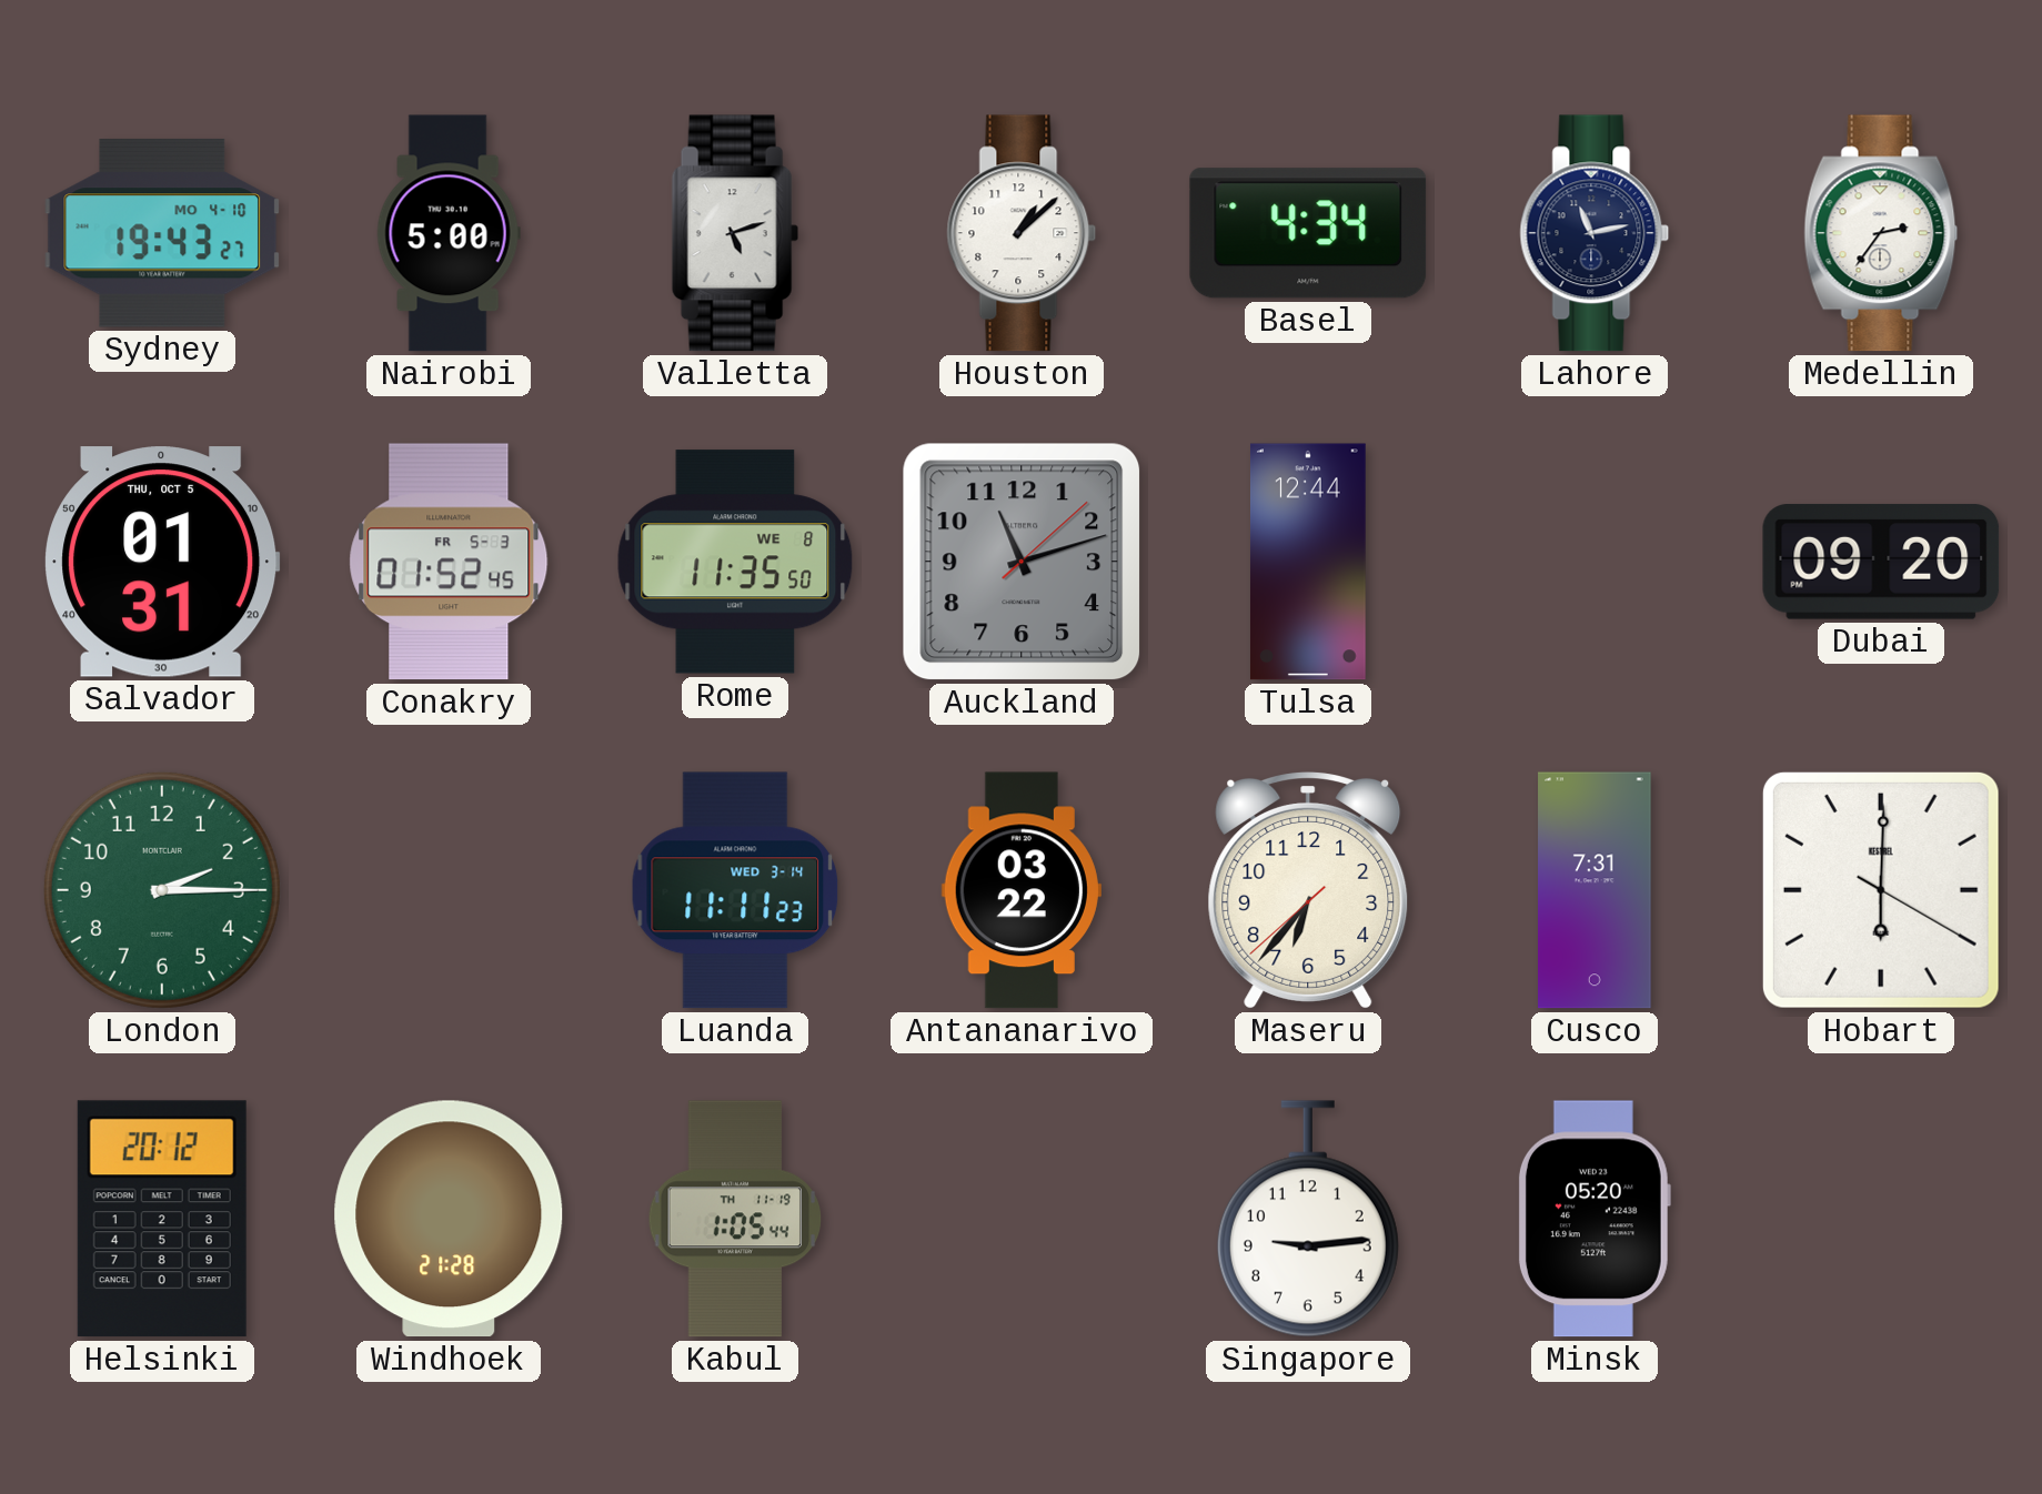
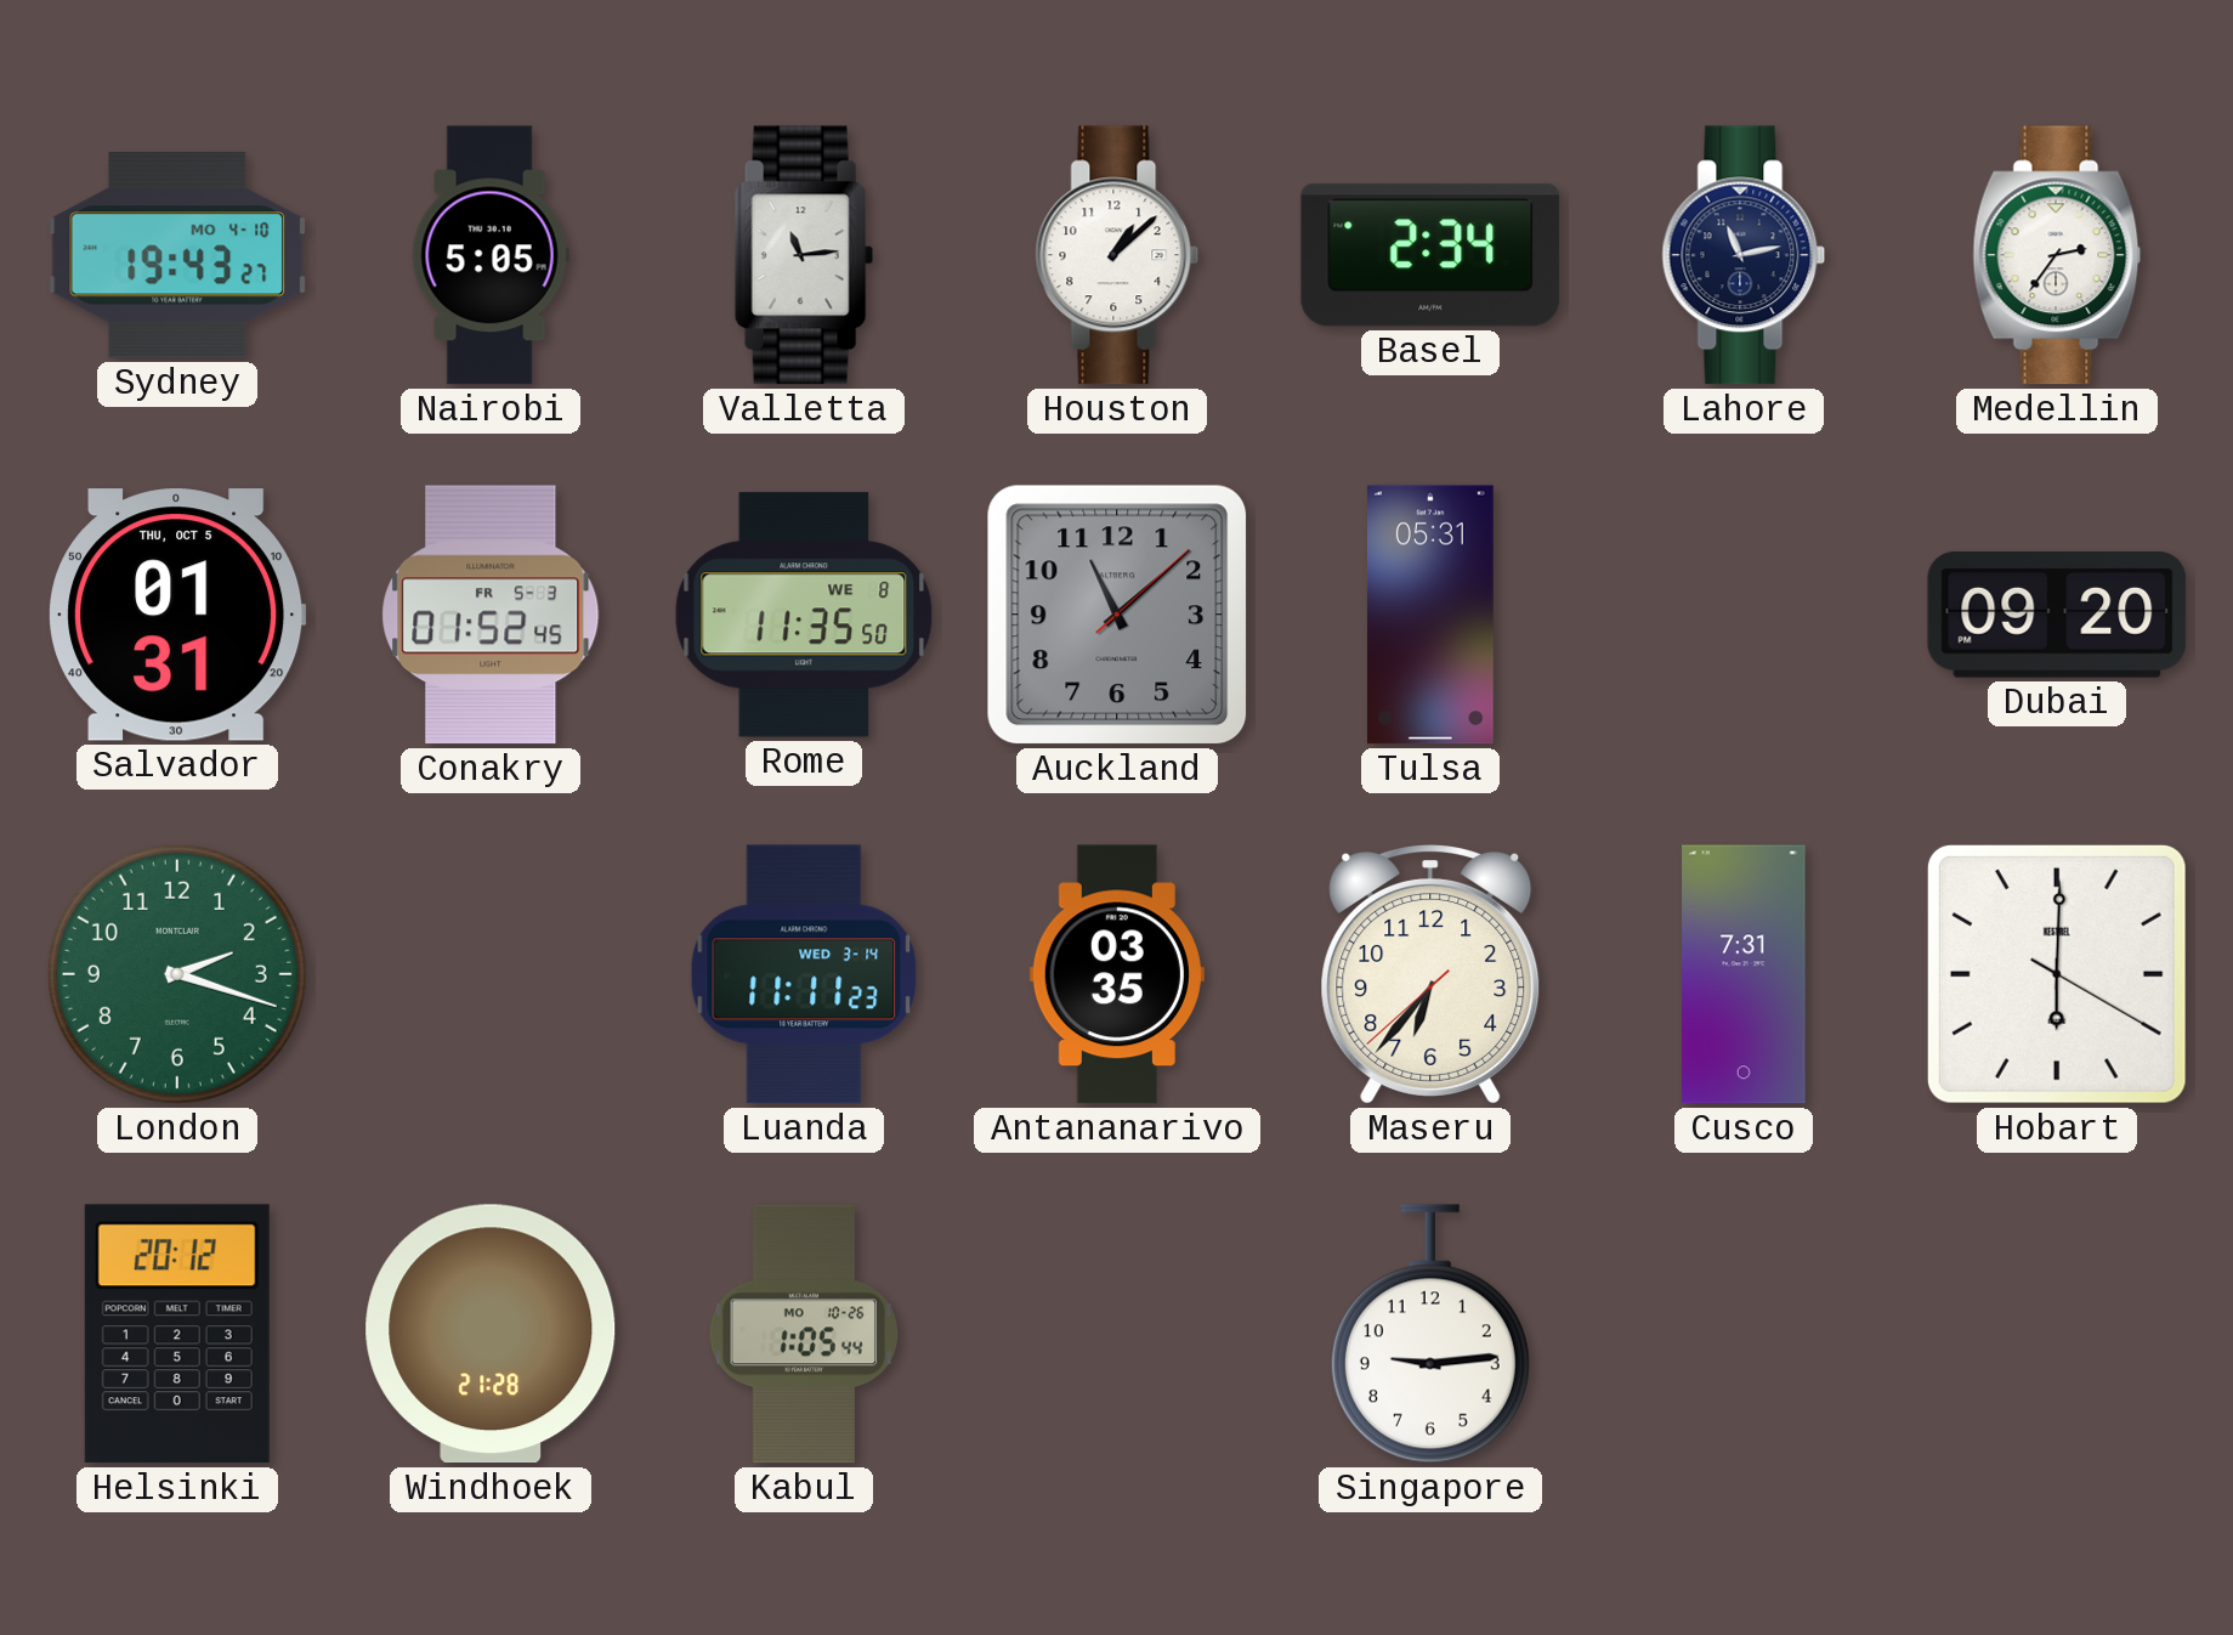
Nairobi: 5:00 -> 5:05 (491, 255)
Valletta: 5:12 -> 11:14 (804, 255)
Basel: 4:34 -> 2:34 (1430, 255)
Auckland: 11:12 -> 11:08 (1117, 615)
Tulsa: 12:44 -> 05:31 (1430, 615)
London: 2:15 -> 2:18 (177, 974)
Antananarivo: 03:22 -> 03:35 (1117, 974)
Kabul date: TH 11-19 -> MO 10-26 (804, 1334)
Minsk: 05:20 -> none (1595, 1219)
